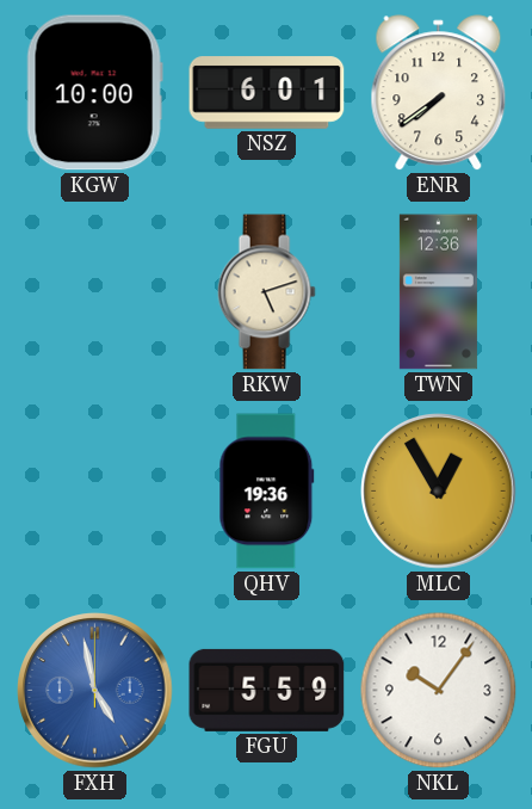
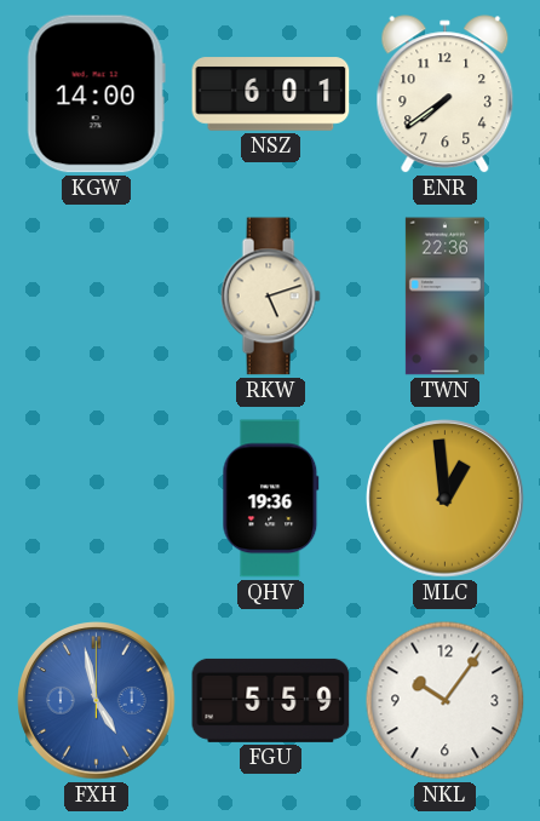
KGW: 10:00 -> 14:00 (96, 94)
TWN: 12:36 -> 22:36 (444, 297)
MLC: 12:55 -> 12:59 (446, 499)
